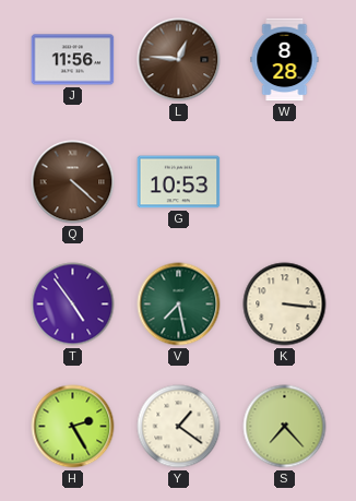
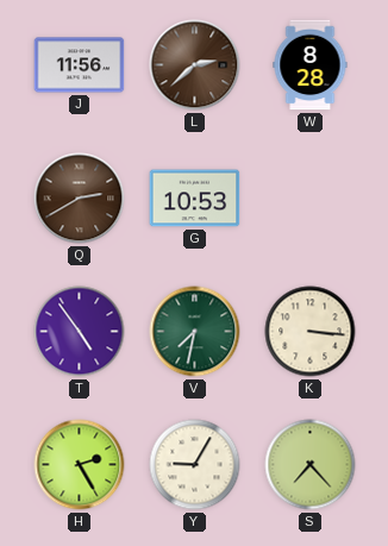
L: 12:46 -> 2:38 (195, 65)
Q: 4:22 -> 2:40 (80, 199)
V: 7:28 -> 7:32 (195, 332)
Y: 1:21 -> 9:05 (195, 465)
